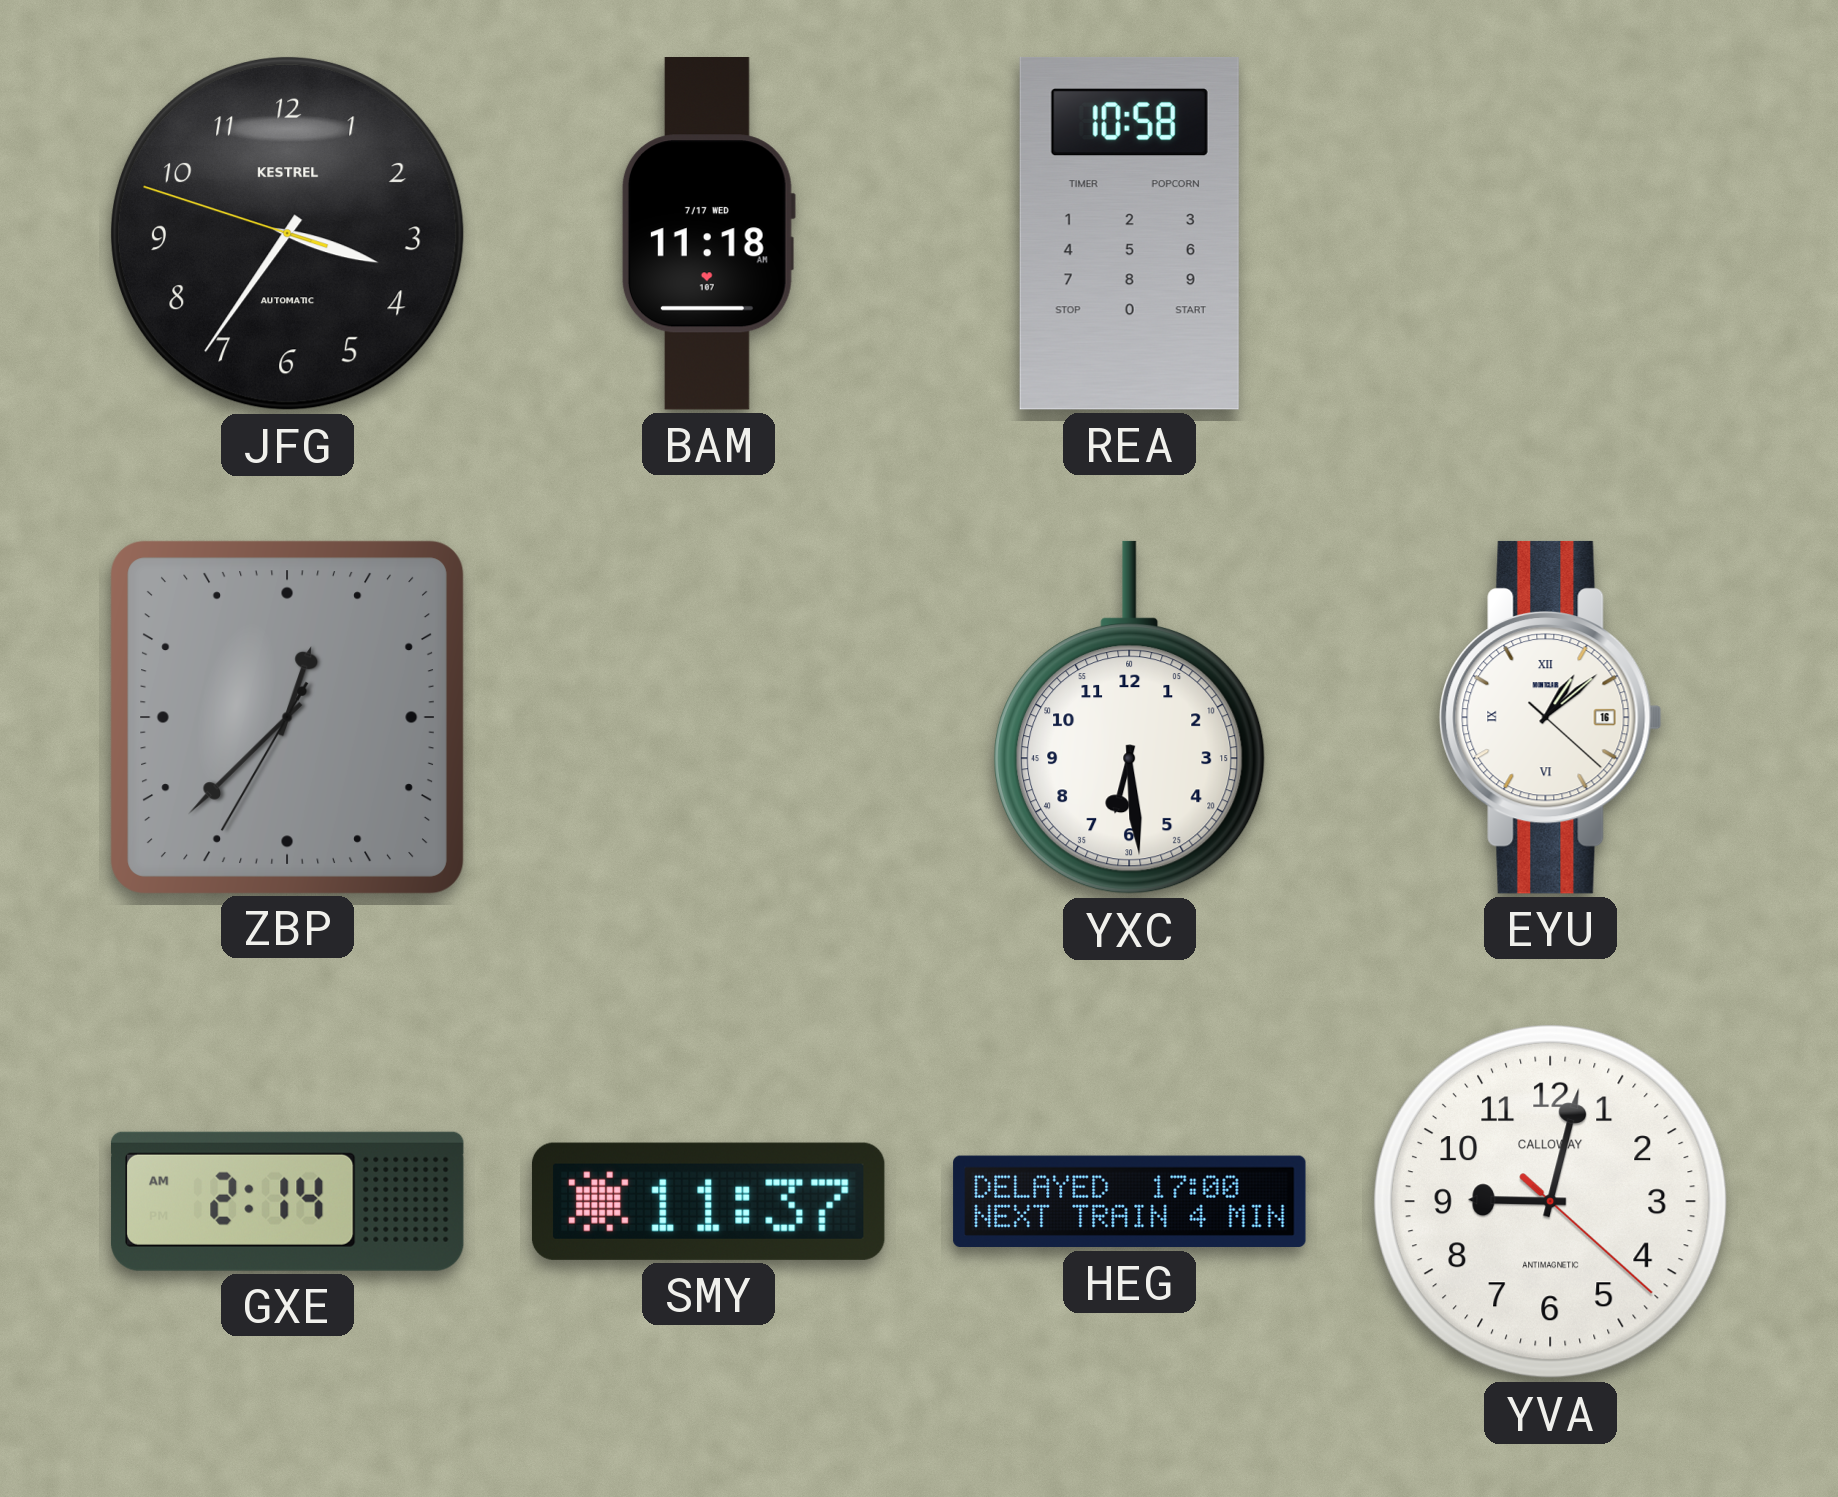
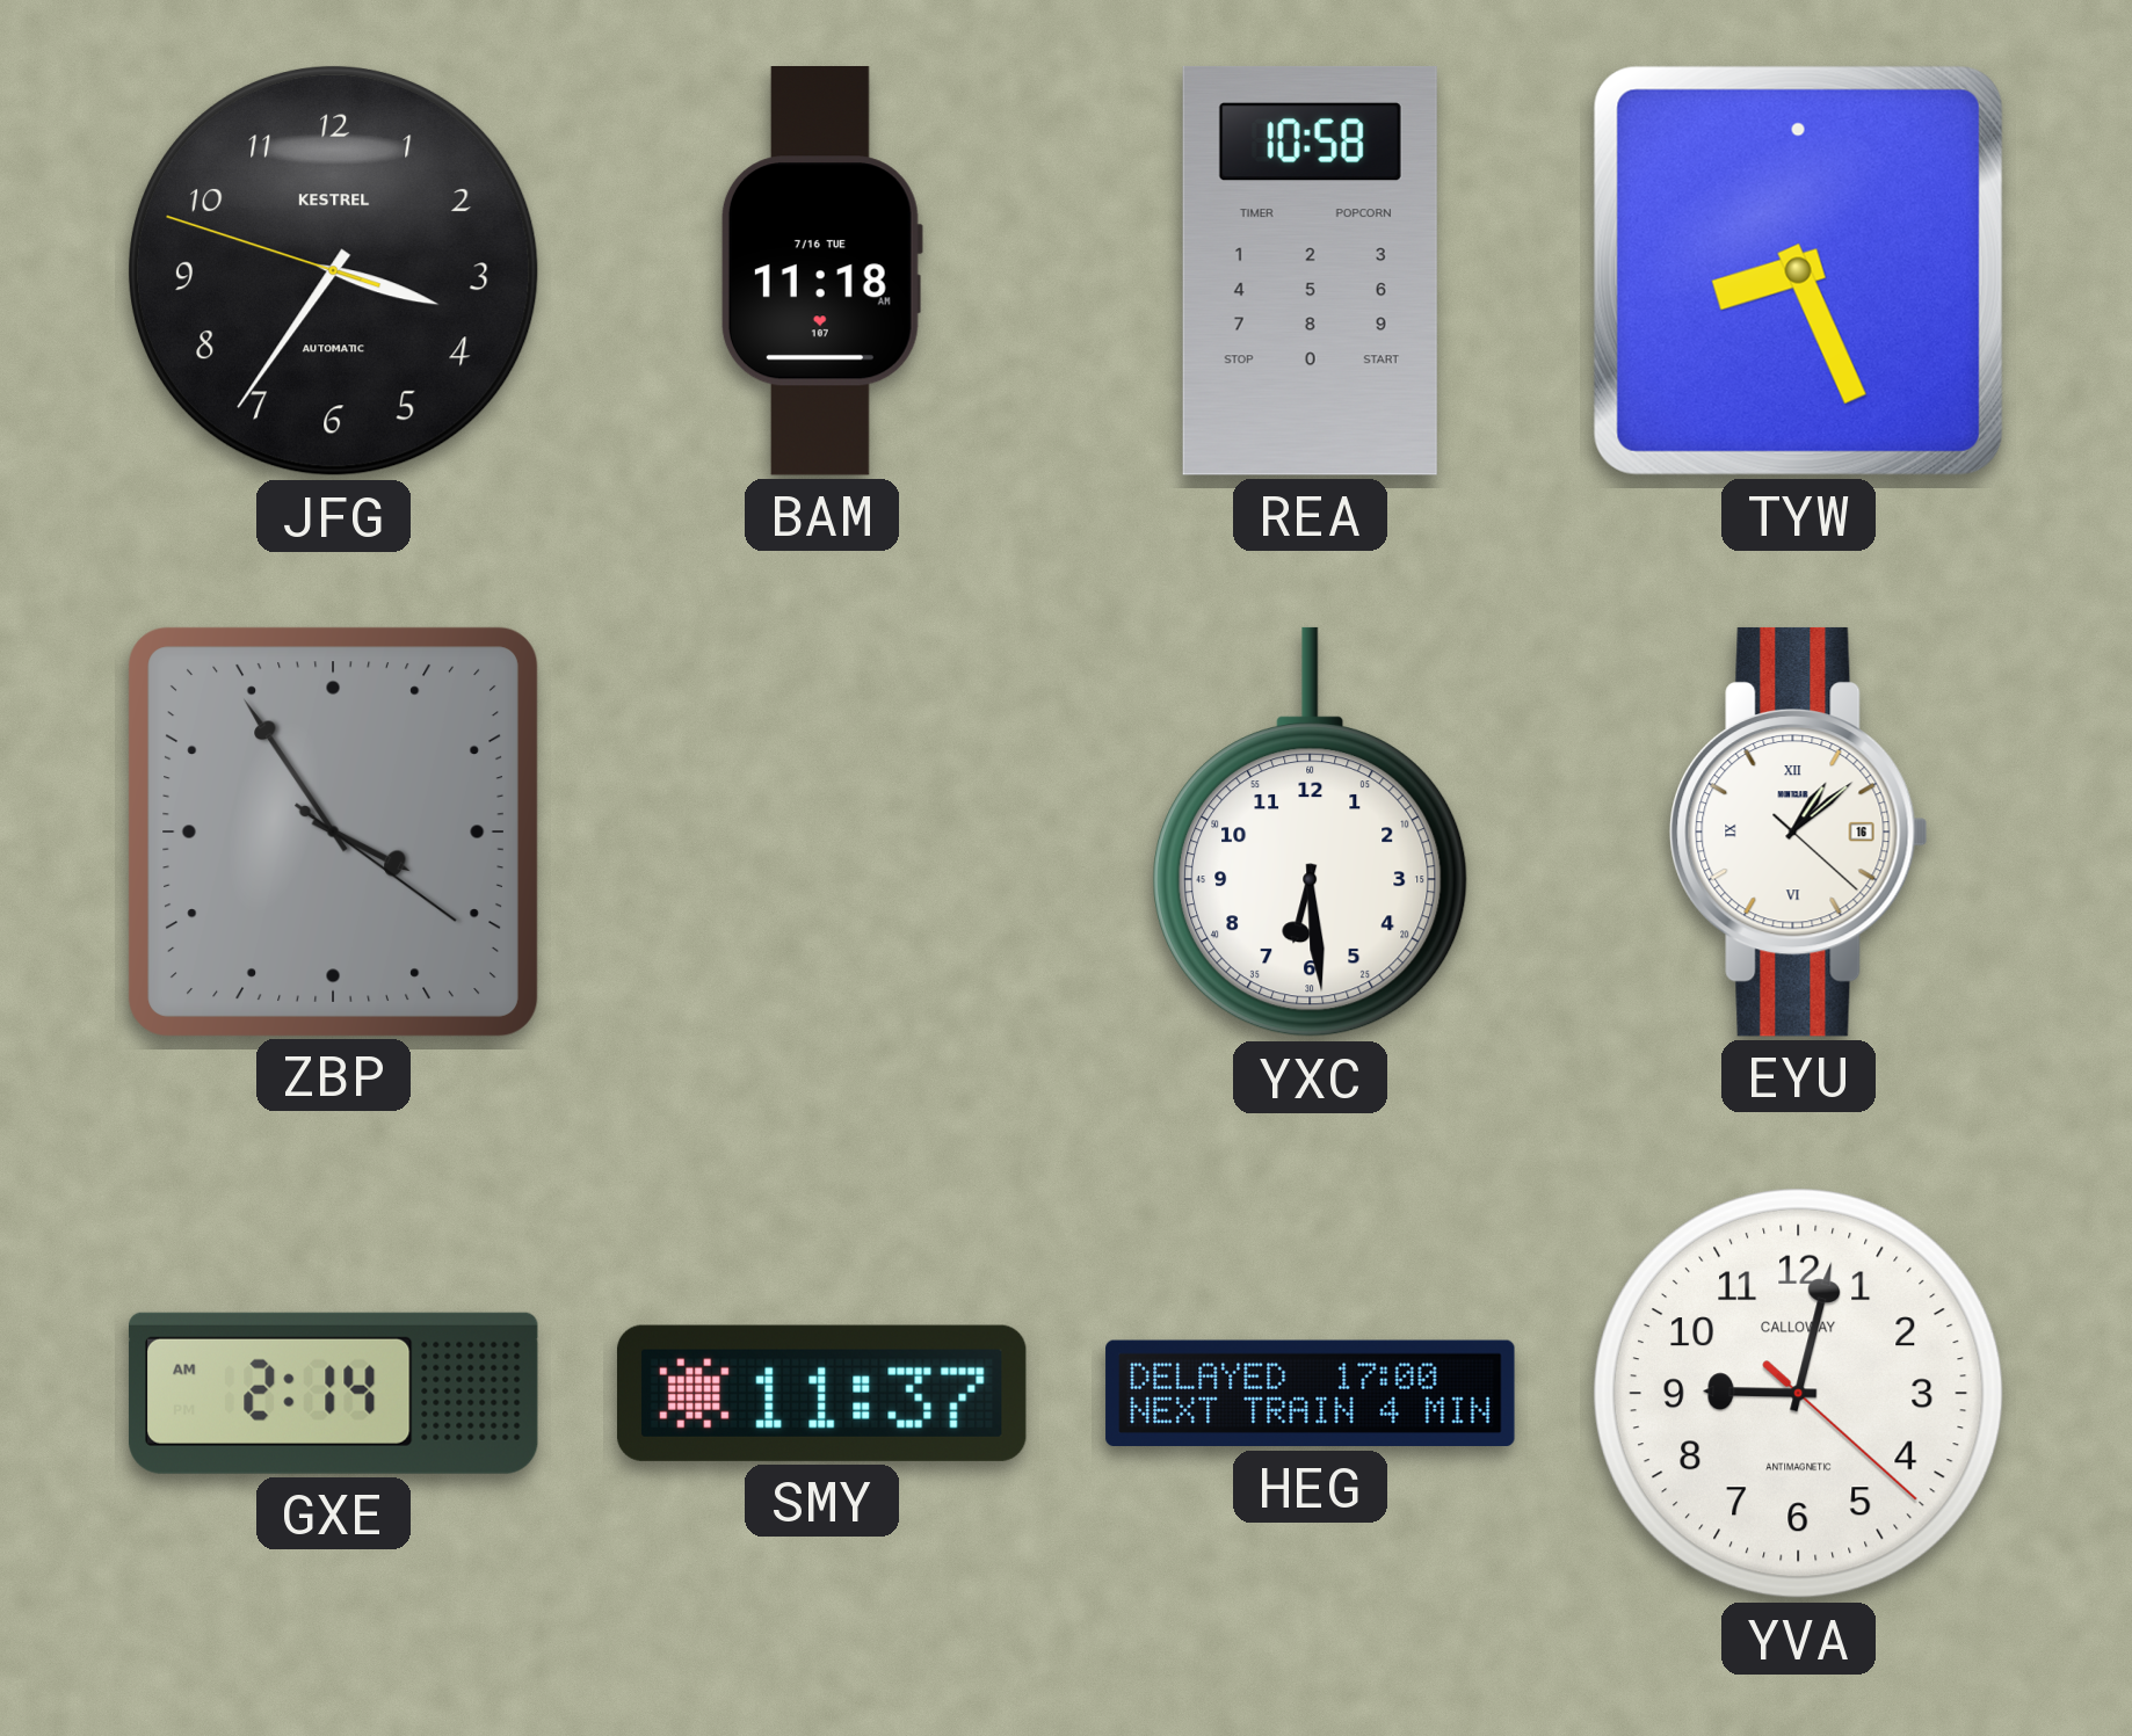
BAM date: 7/17 WED -> 7/16 TUE (821, 271)
TYW: none -> 8:26 (1798, 270)
ZBP: 12:37 -> 3:54 (333, 831)
